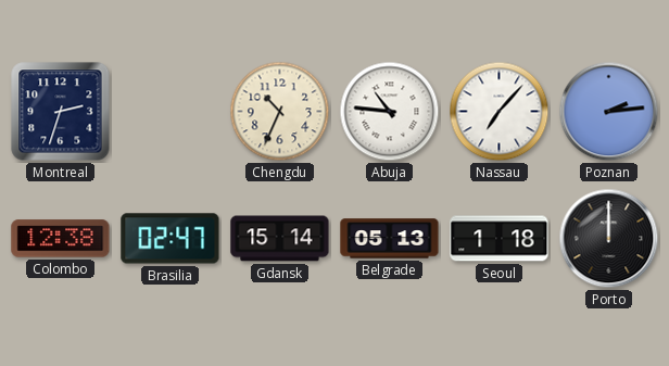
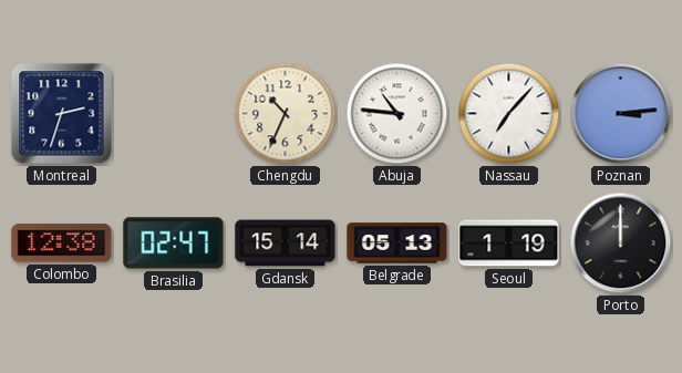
Poznan: 2:14 -> 3:14 (621, 114)
Seoul: 1:18 -> 1:19 (509, 244)
